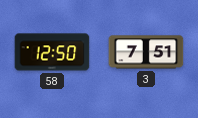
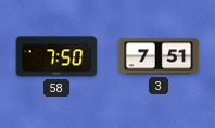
58: 12:50 -> 7:50 (56, 56)
